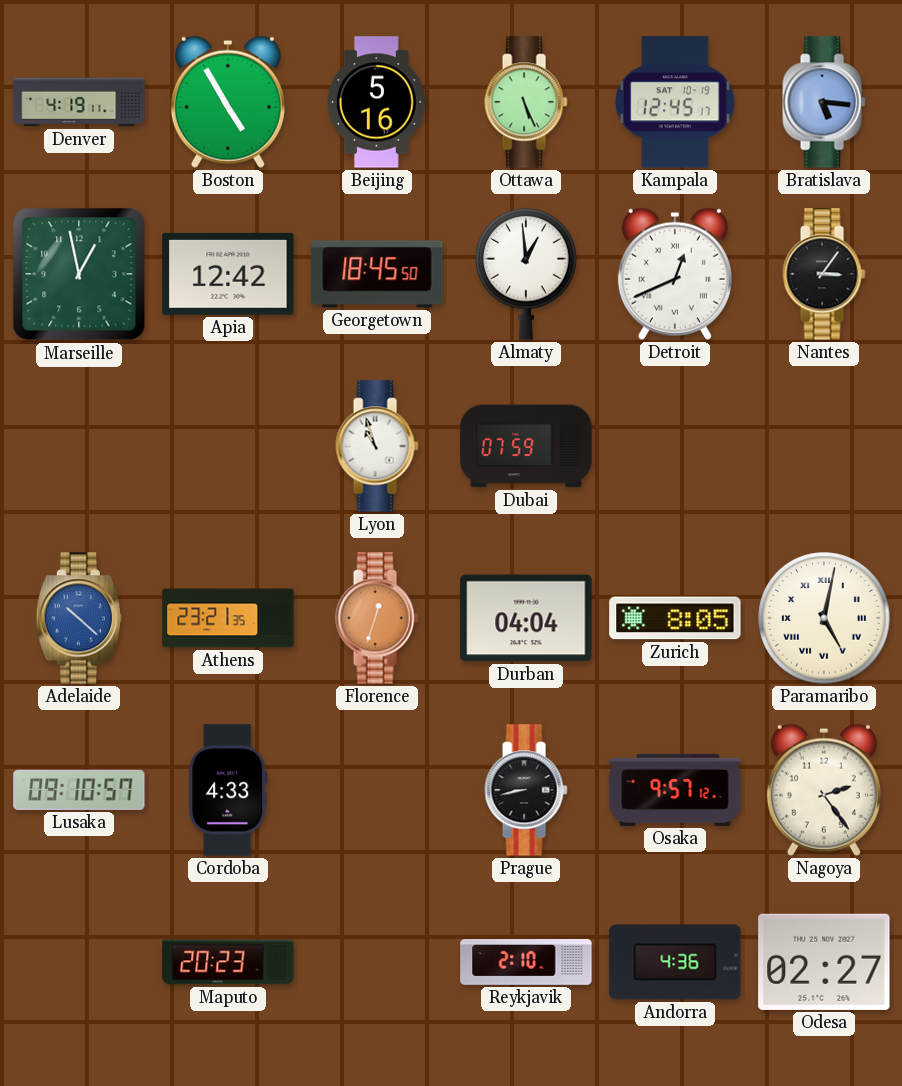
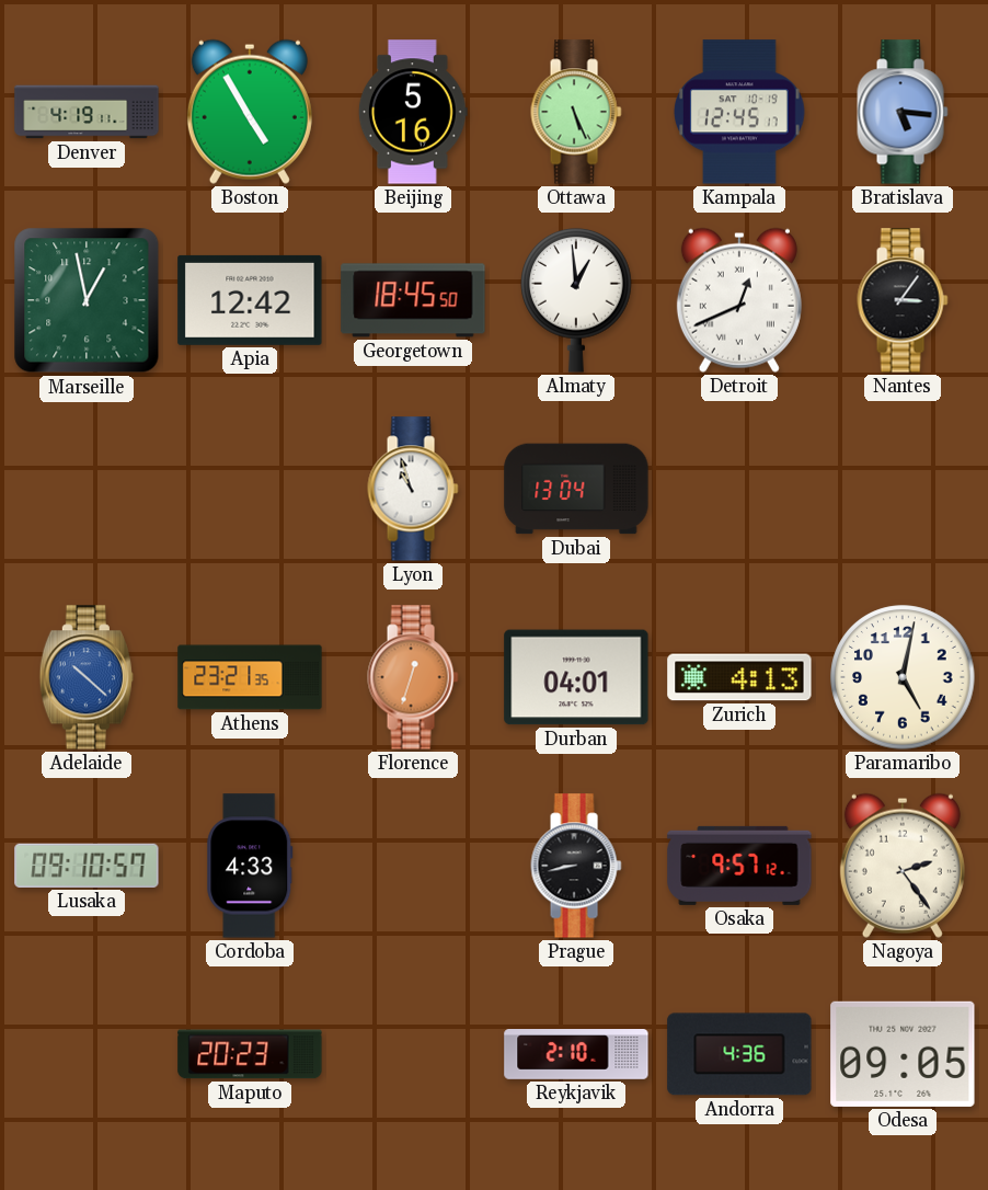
Dubai: 07:59 -> 13:04 (576, 489)
Durban: 04:04 -> 04:01 (576, 677)
Zurich: 8:05 -> 4:13 (739, 677)
Paramaribo numerals: Roman -> Arabic (903, 677)
Odesa: 02:27 -> 09:05 (903, 1054)
